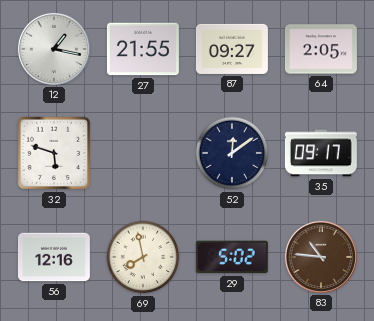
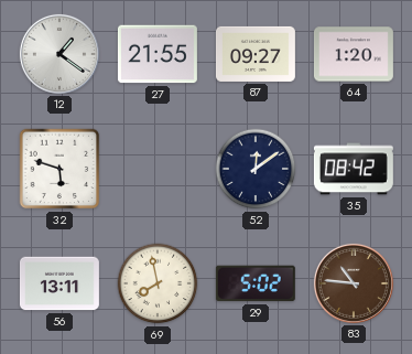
12: 1:17 -> 1:21 (59, 54)
64: 2:05 -> 1:20 (354, 54)
35: 09:17 -> 08:42 (354, 169)
56: 12:16 -> 13:11 (59, 283)
